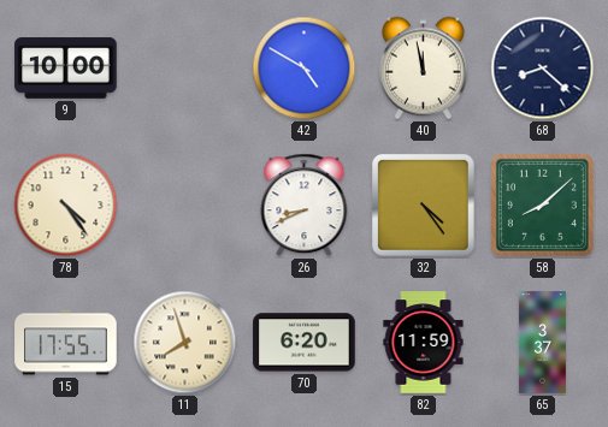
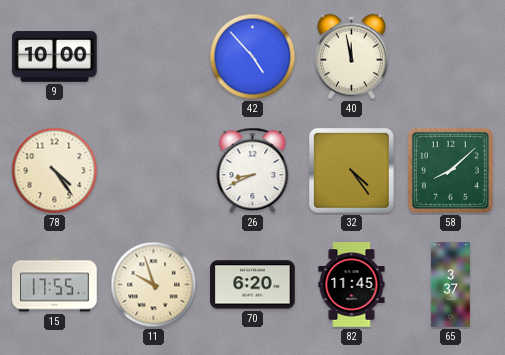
42: 4:50 -> 4:53 (253, 57)
68: 8:22 -> none (543, 69)
11: 7:57 -> 9:57 (154, 285)
82: 11:59 -> 11:45 (352, 285)
